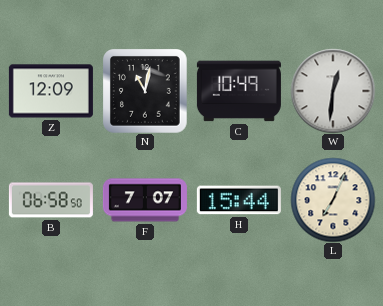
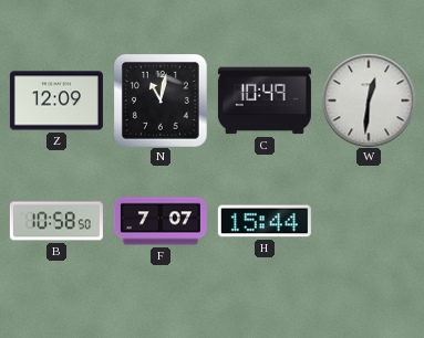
B: 06:58 -> 10:58 (56, 221)
L: 7:04 -> none (333, 200)
